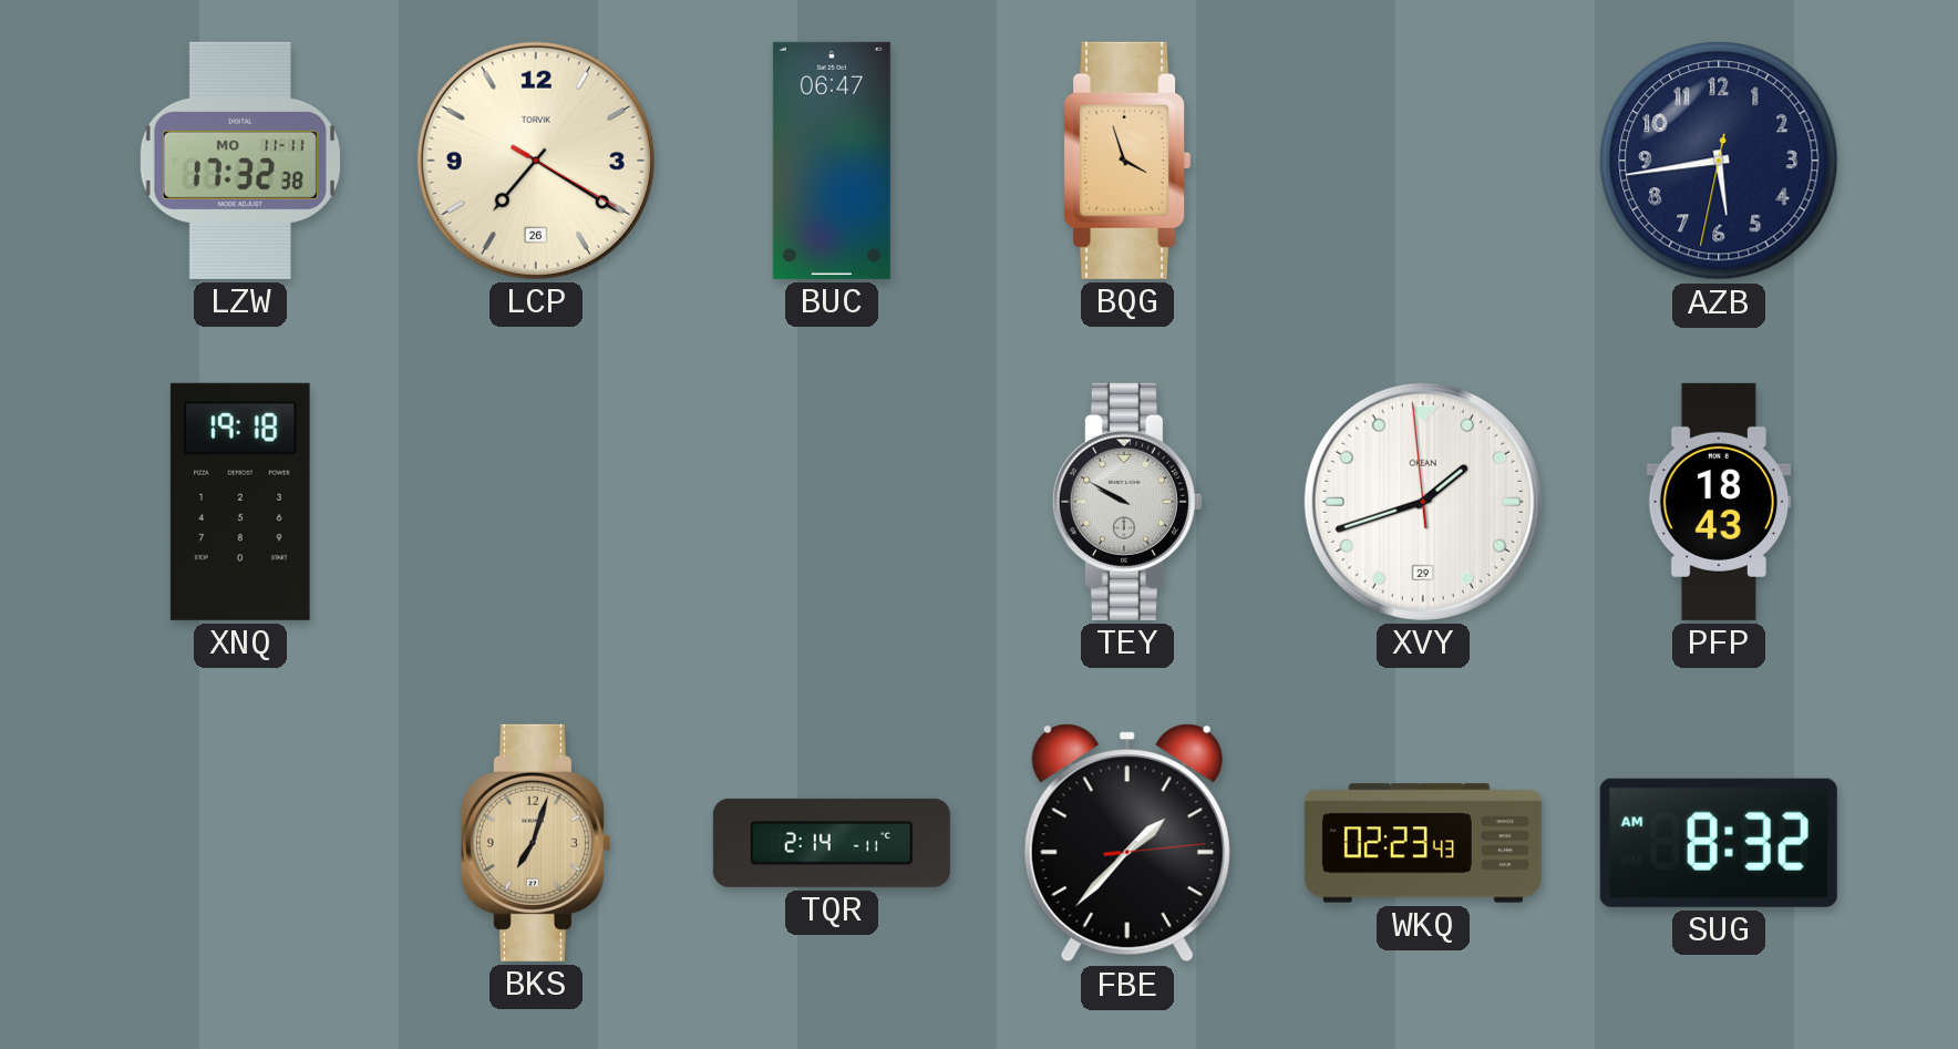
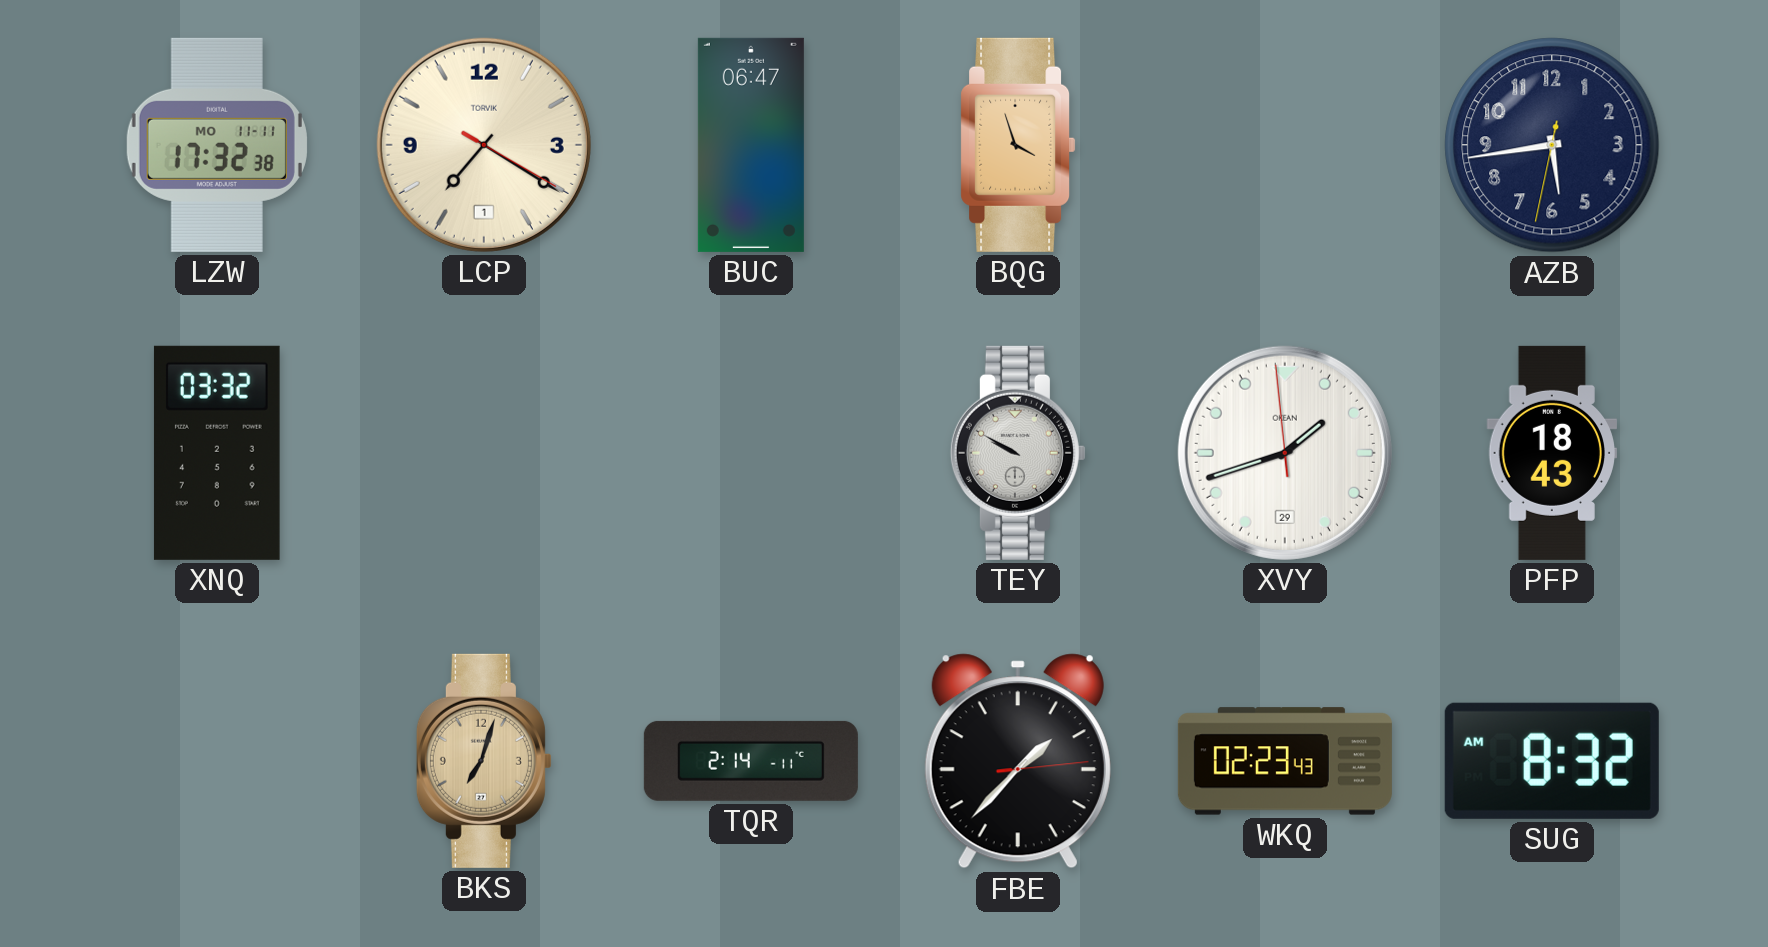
LCP date: 26 -> 1 (484, 145)
XNQ: 19:18 -> 03:32 (217, 453)
